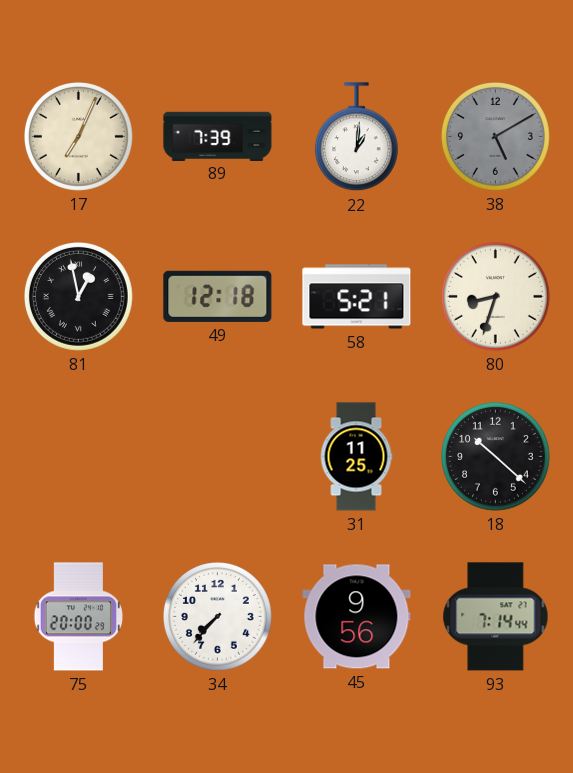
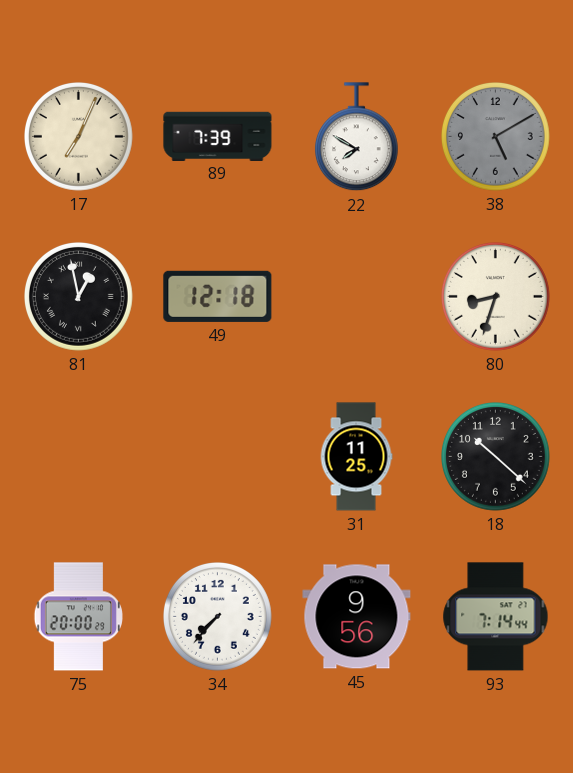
22: 1:01 -> 7:50 (356, 137)
58: 5:21 -> none (357, 297)
